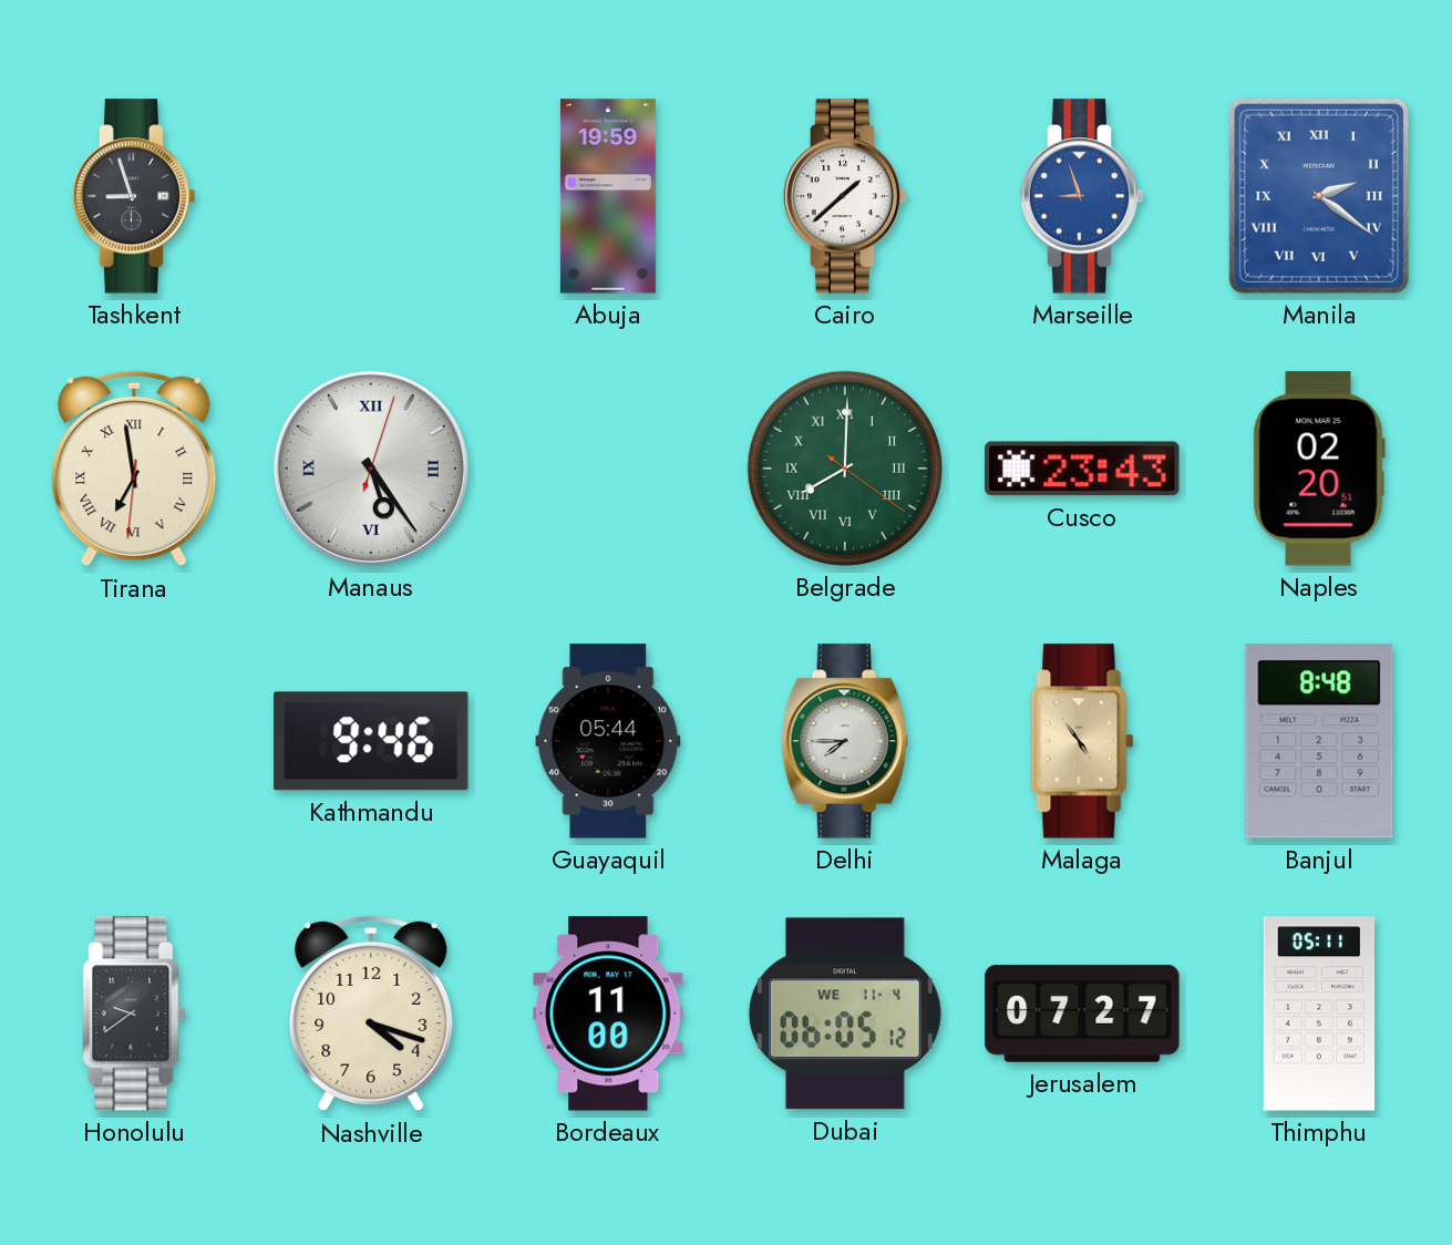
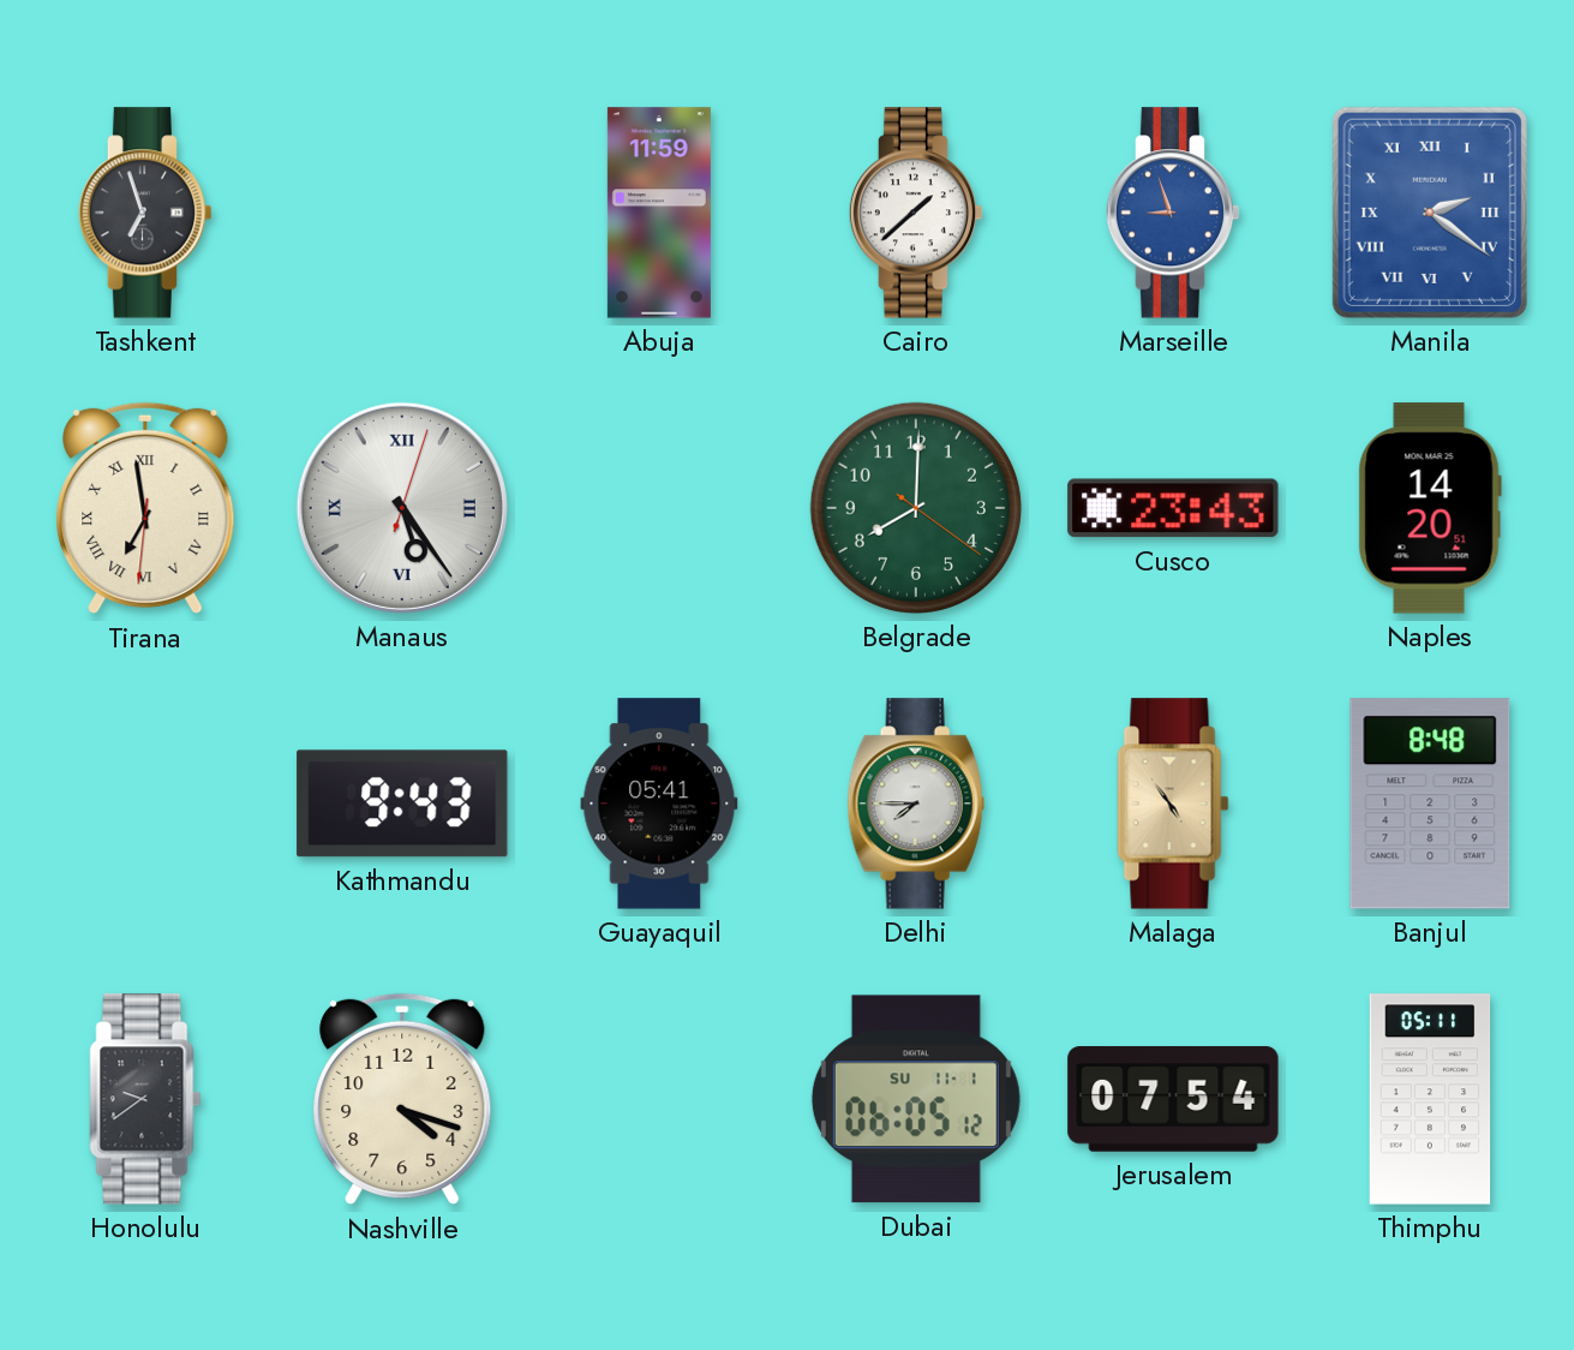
Tashkent: 8:57 -> 6:57 (145, 213)
Abuja: 19:59 -> 11:59 (659, 213)
Belgrade numerals: Roman -> Arabic (916, 508)
Naples: 02:20 -> 14:20 (1430, 508)
Kathmandu: 9:46 -> 9:43 (402, 804)
Guayaquil: 05:44 -> 05:41 (659, 804)
Bordeaux: 11:00 -> none (608, 1014)
Dubai date: WE 11-4 -> SU 11-1 (916, 1099)
Jerusalem: 07:27 -> 07:54 (1173, 1099)
